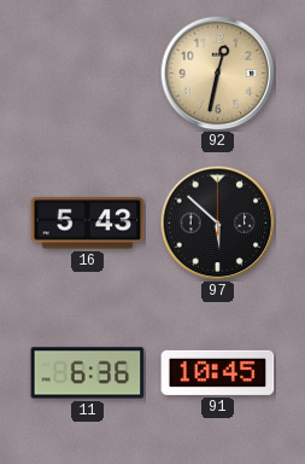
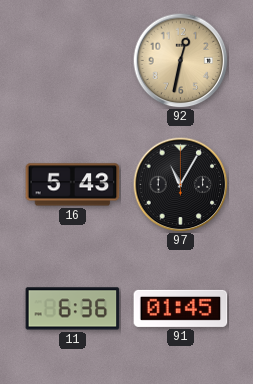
97: 5:52 -> 11:05 (180, 184)
91: 10:45 -> 01:45 (181, 308)
